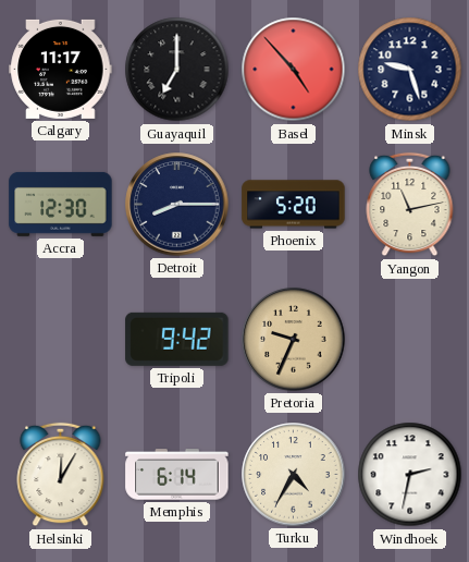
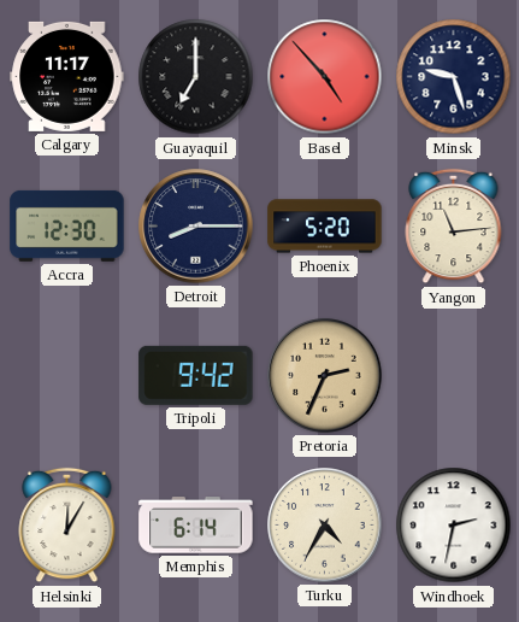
Yangon: 11:13 -> 11:14 (454, 227)
Pretoria: 9:34 -> 2:34 (325, 376)
